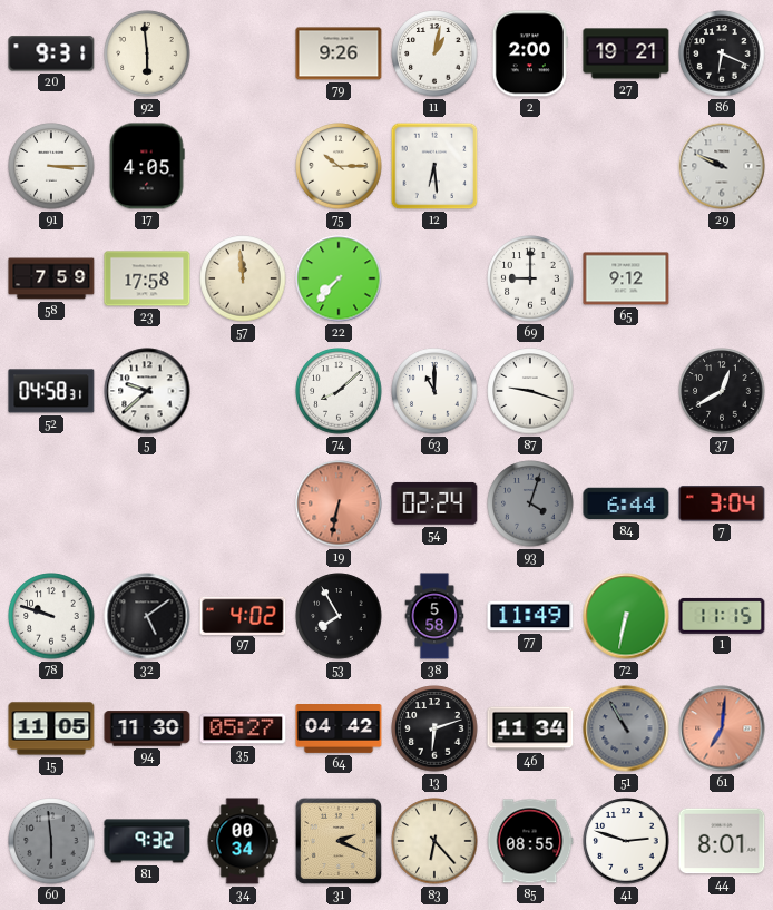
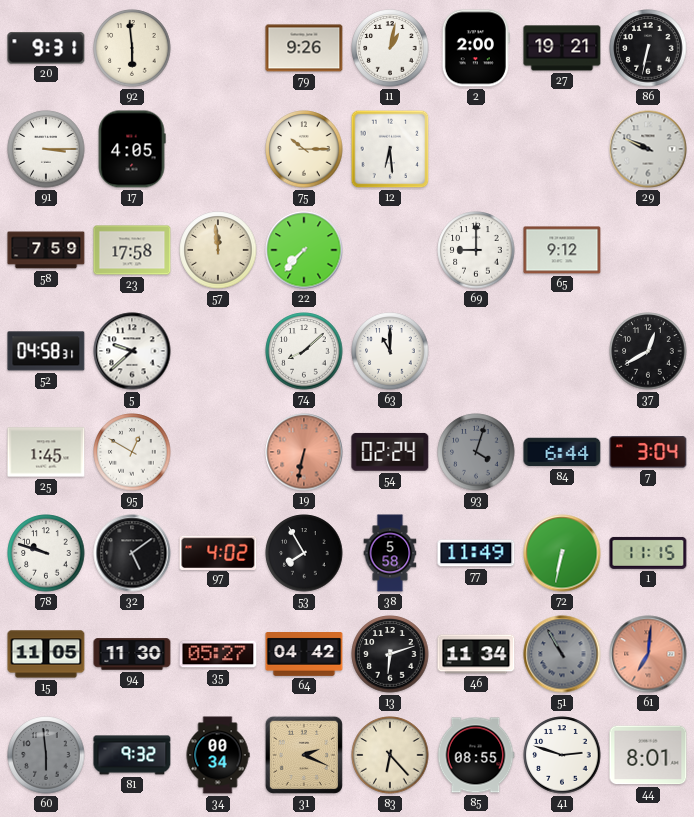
86: 6:19 -> 6:32 (648, 48)
87: 9:18 -> none (530, 391)
25: none -> 1:45 (46, 452)
95: none -> 12:50 (132, 452)
